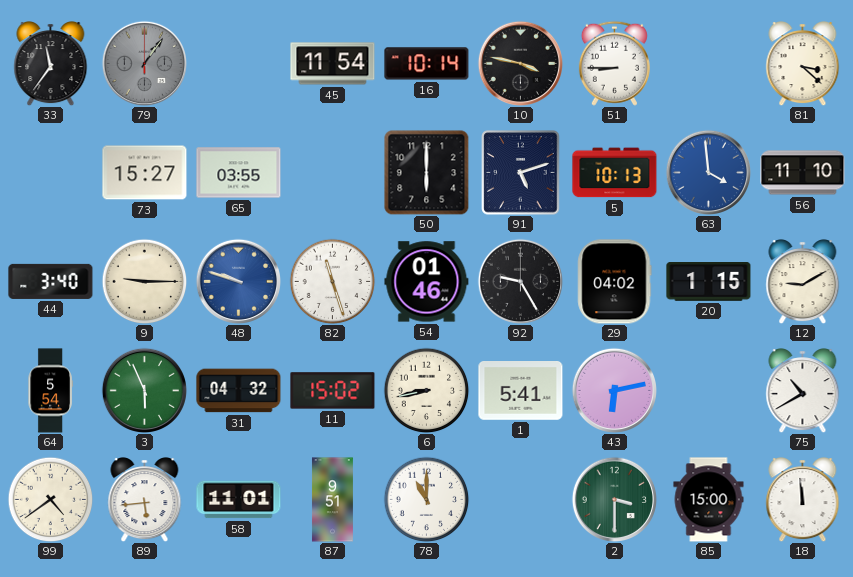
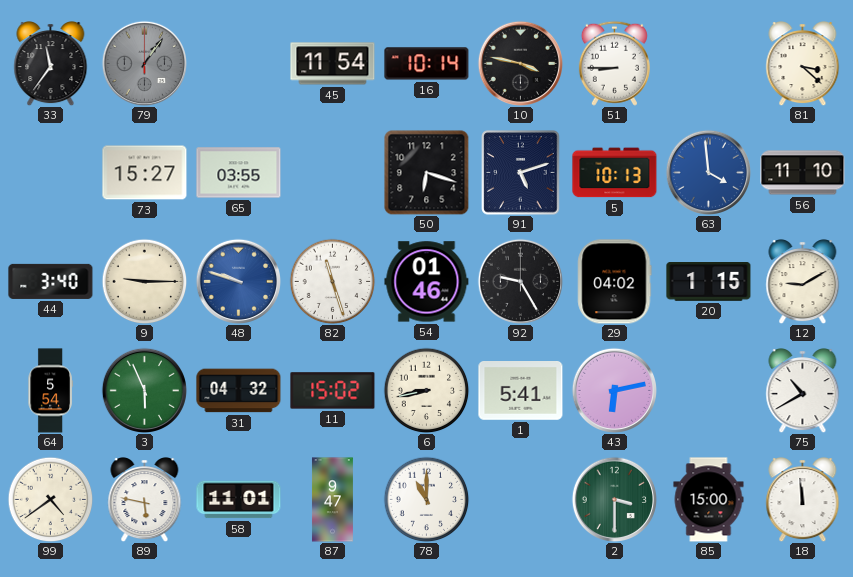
50: 6:00 -> 6:18 (427, 173)
89: 5:44 -> 5:47 (145, 500)
87: 9:51 -> 9:47 (332, 500)
